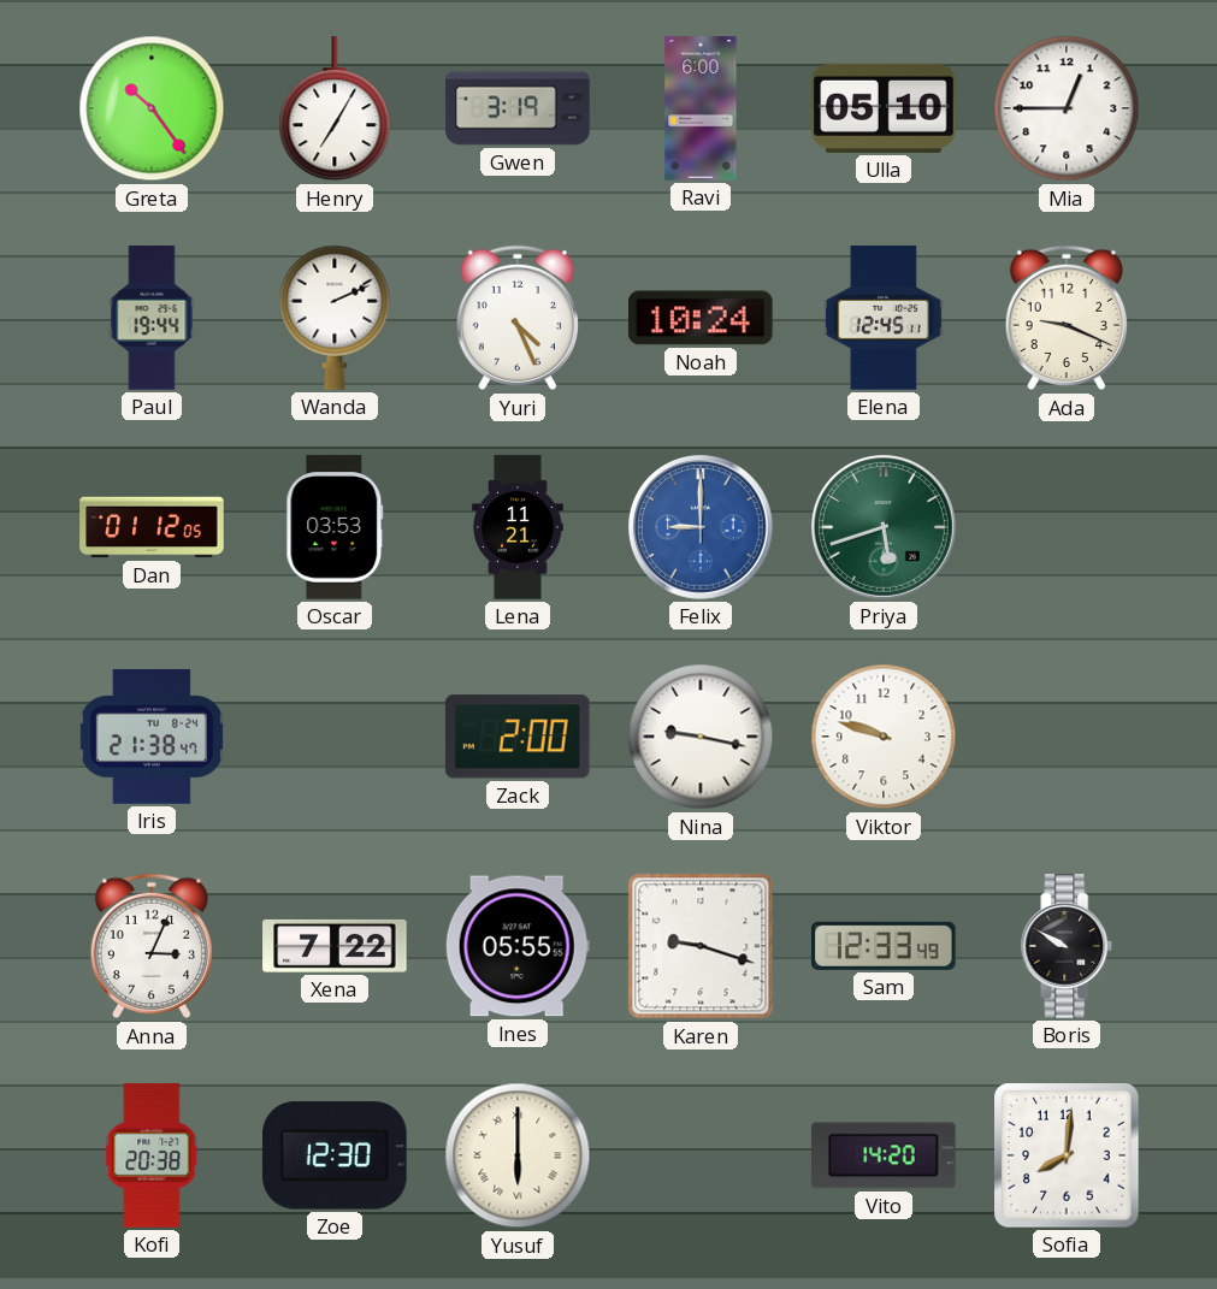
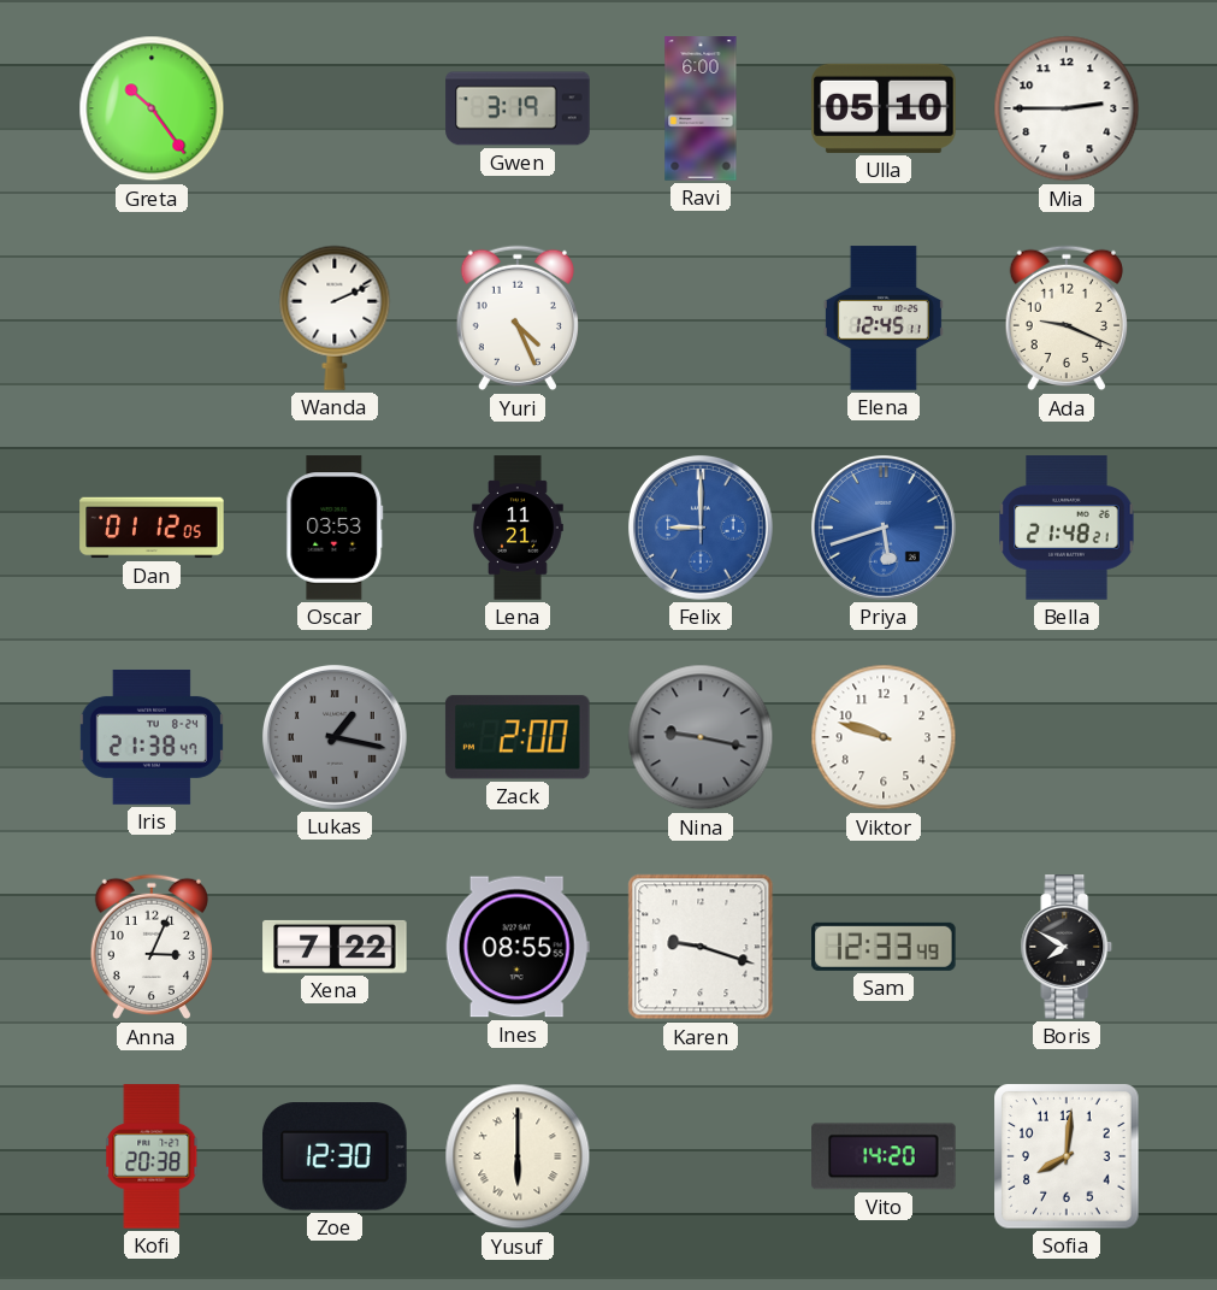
Henry: 7:05 -> none (335, 110)
Mia: 12:45 -> 2:45 (1067, 108)
Paul: 19:44 -> none (152, 318)
Noah: 10:24 -> none (702, 318)
Priya dial: green -> blue (884, 528)
Bella: none -> 21:48 (1067, 528)
Lukas: none -> 1:17 (335, 737)
Nina dial: white -> grey (701, 737)
Ines: 05:55 -> 08:55 (518, 947)
Boris: 9:50 -> 7:50 (1067, 947)
